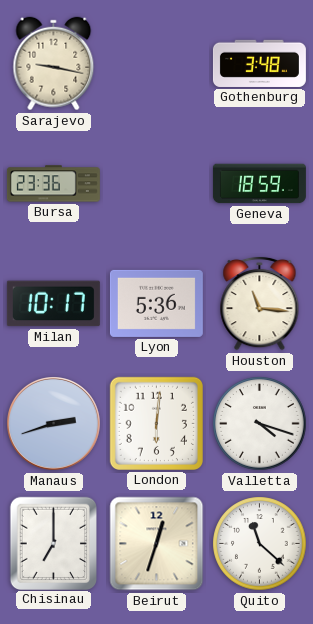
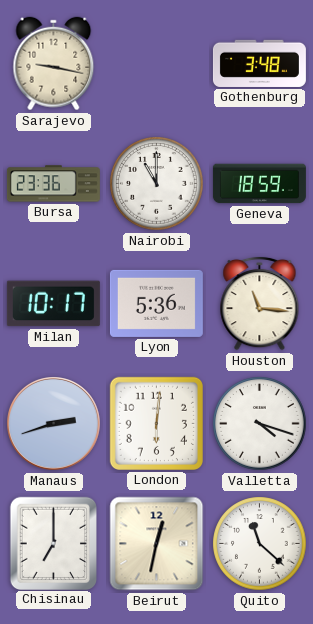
Nairobi: none -> 11:00 (157, 184)
Beirut: 12:33 -> 12:32 (157, 544)
